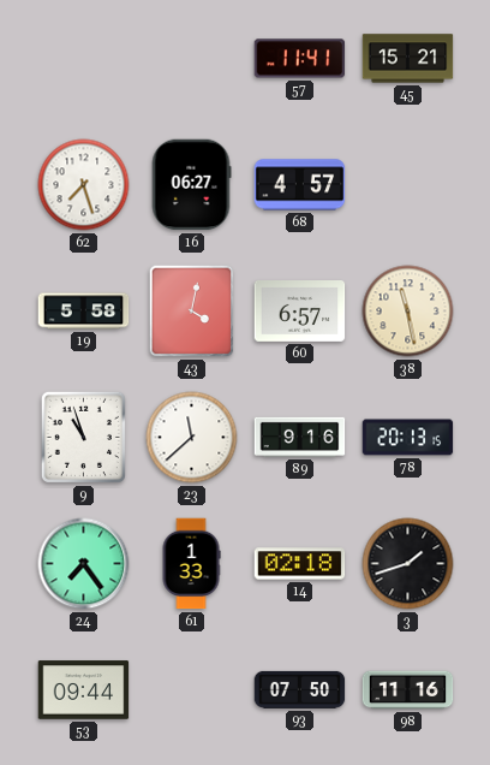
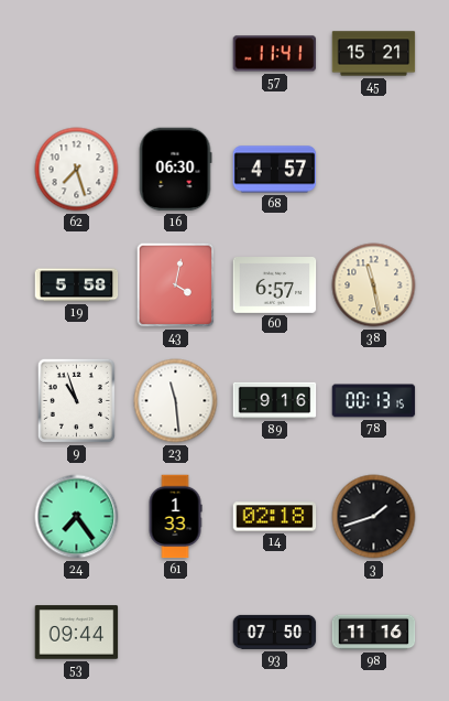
16: 06:27 -> 06:30 (175, 170)
23: 11:38 -> 11:29 (176, 401)
78: 20:13 -> 00:13 (374, 401)
